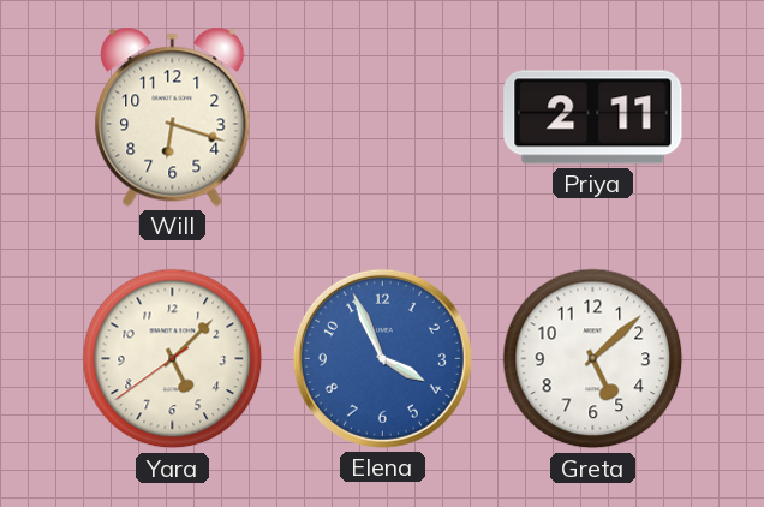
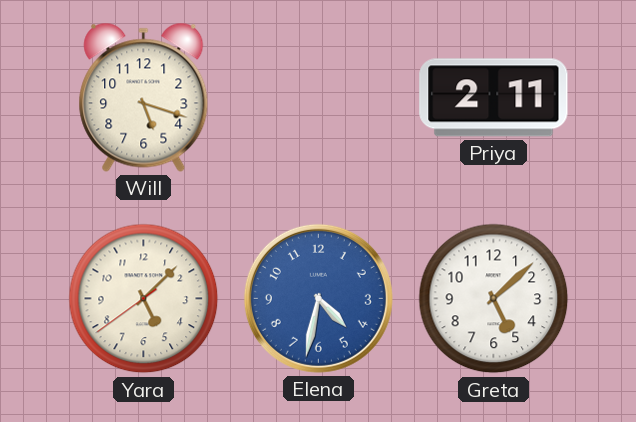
Will: 6:18 -> 5:18 (144, 97)
Elena: 3:56 -> 4:32 (318, 298)
